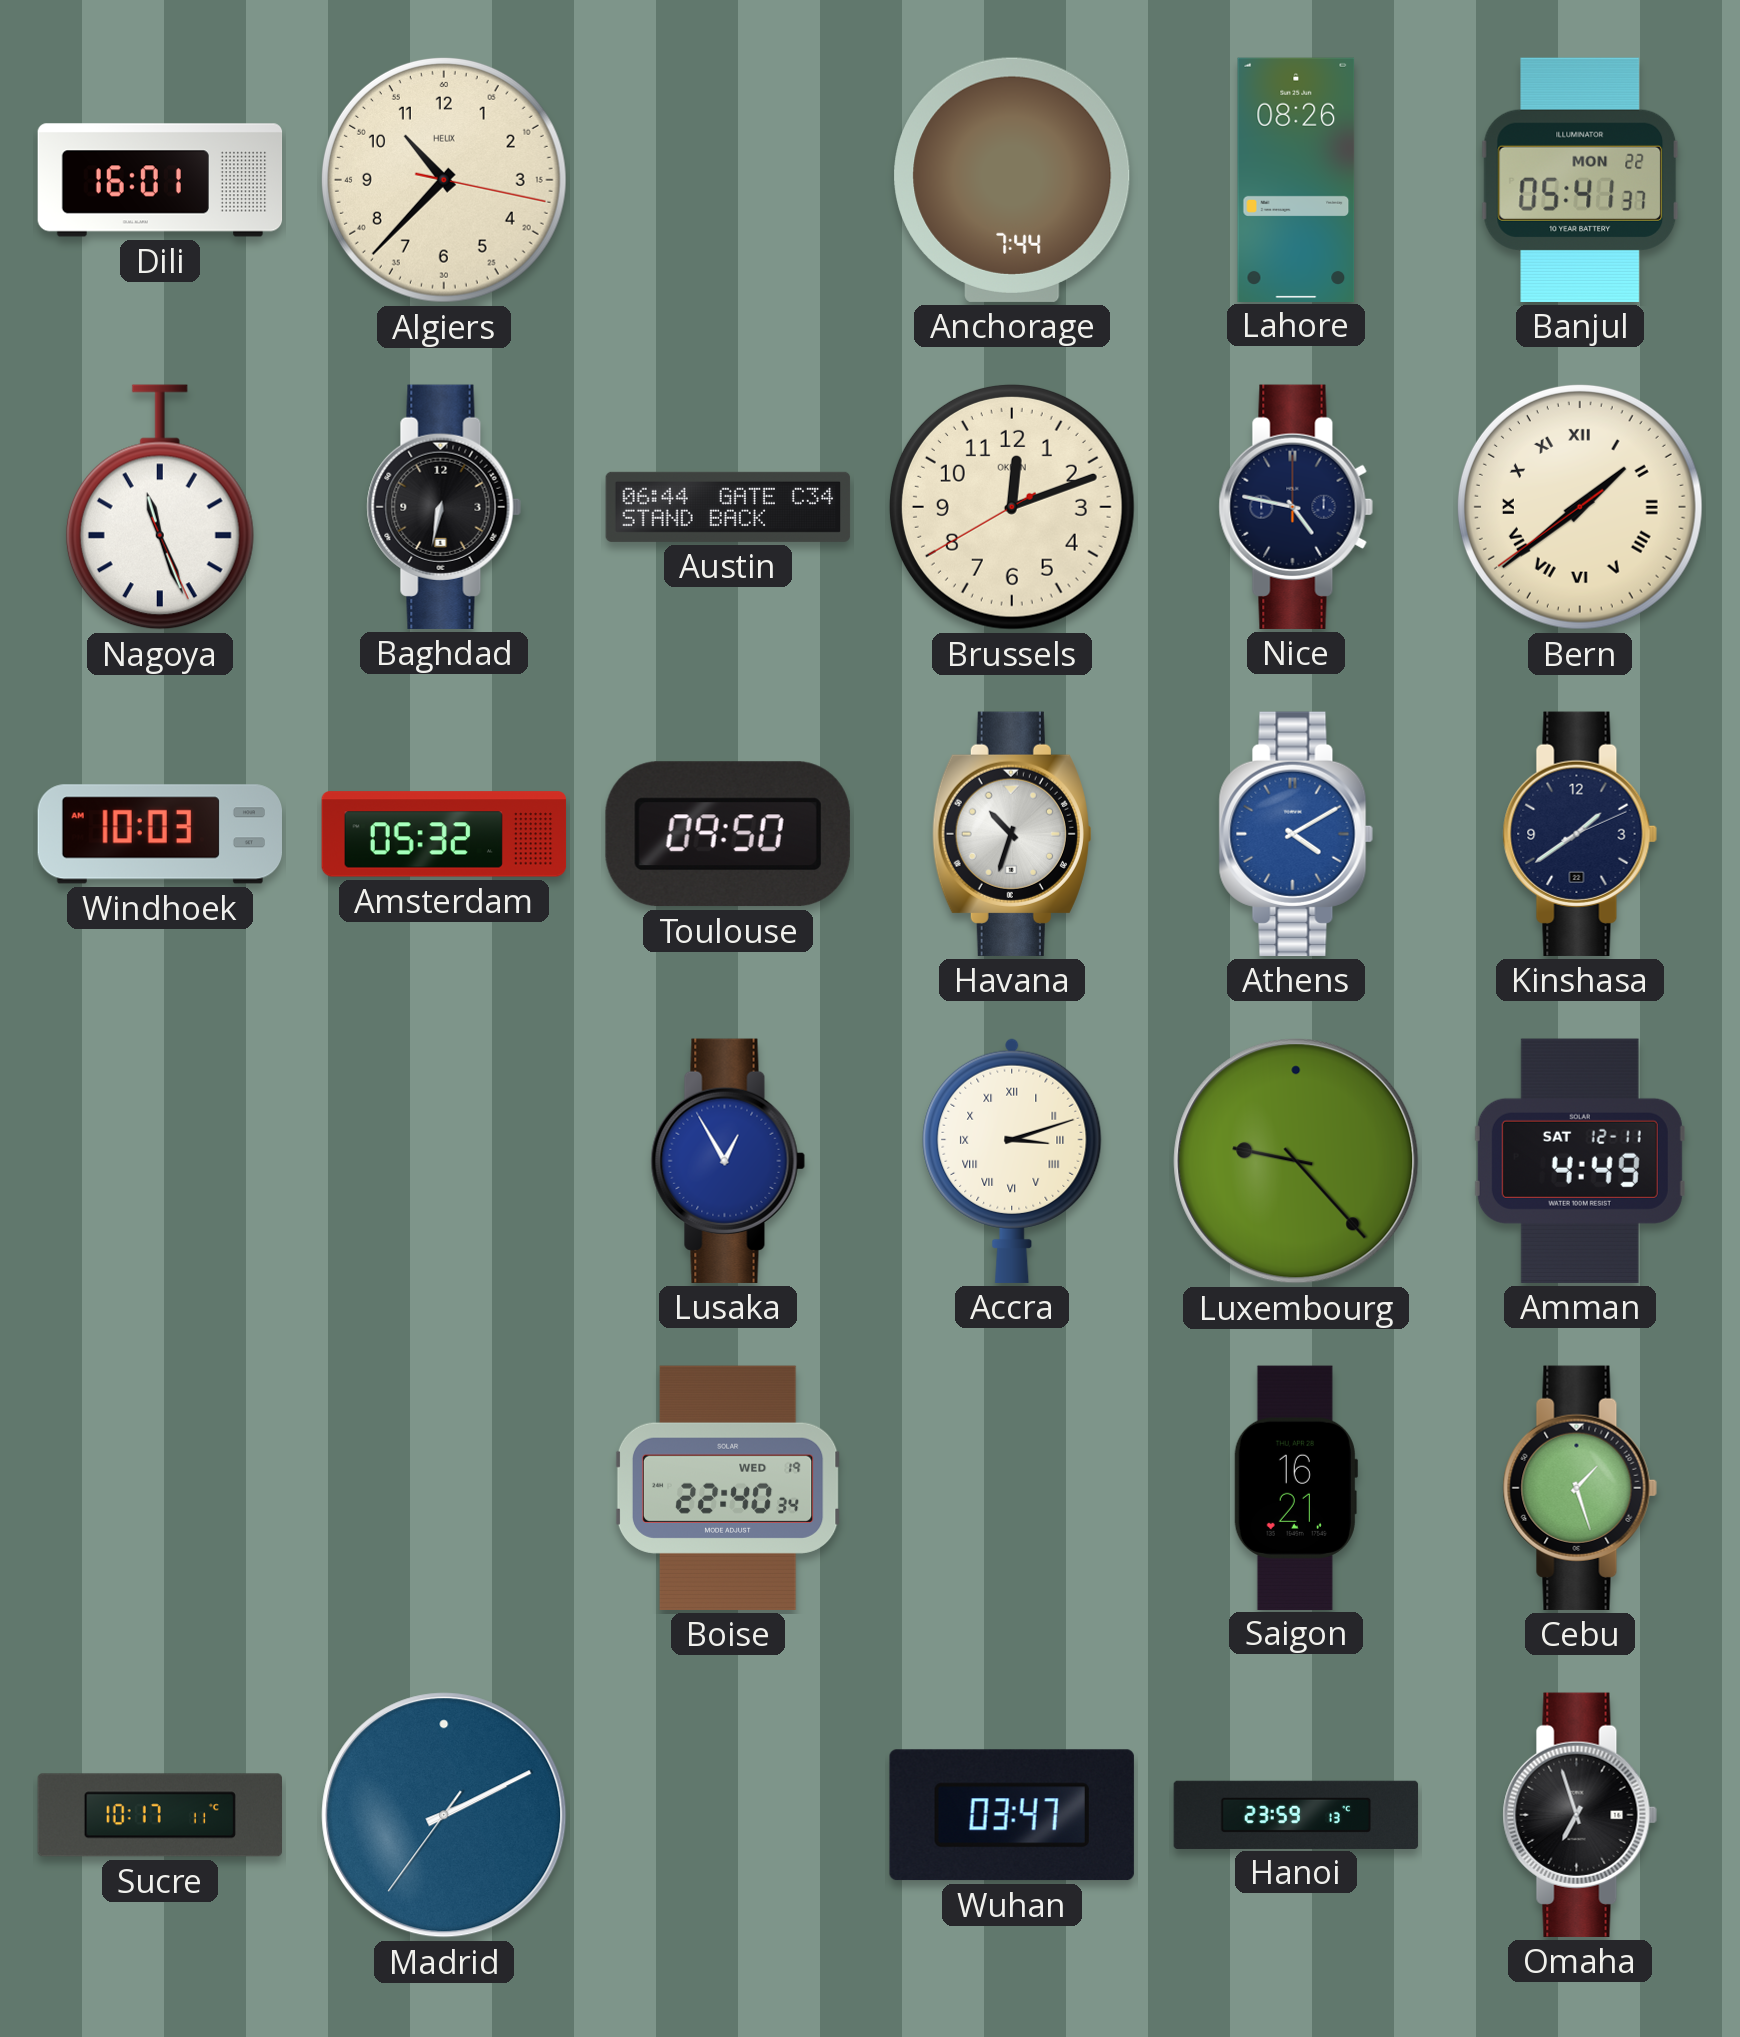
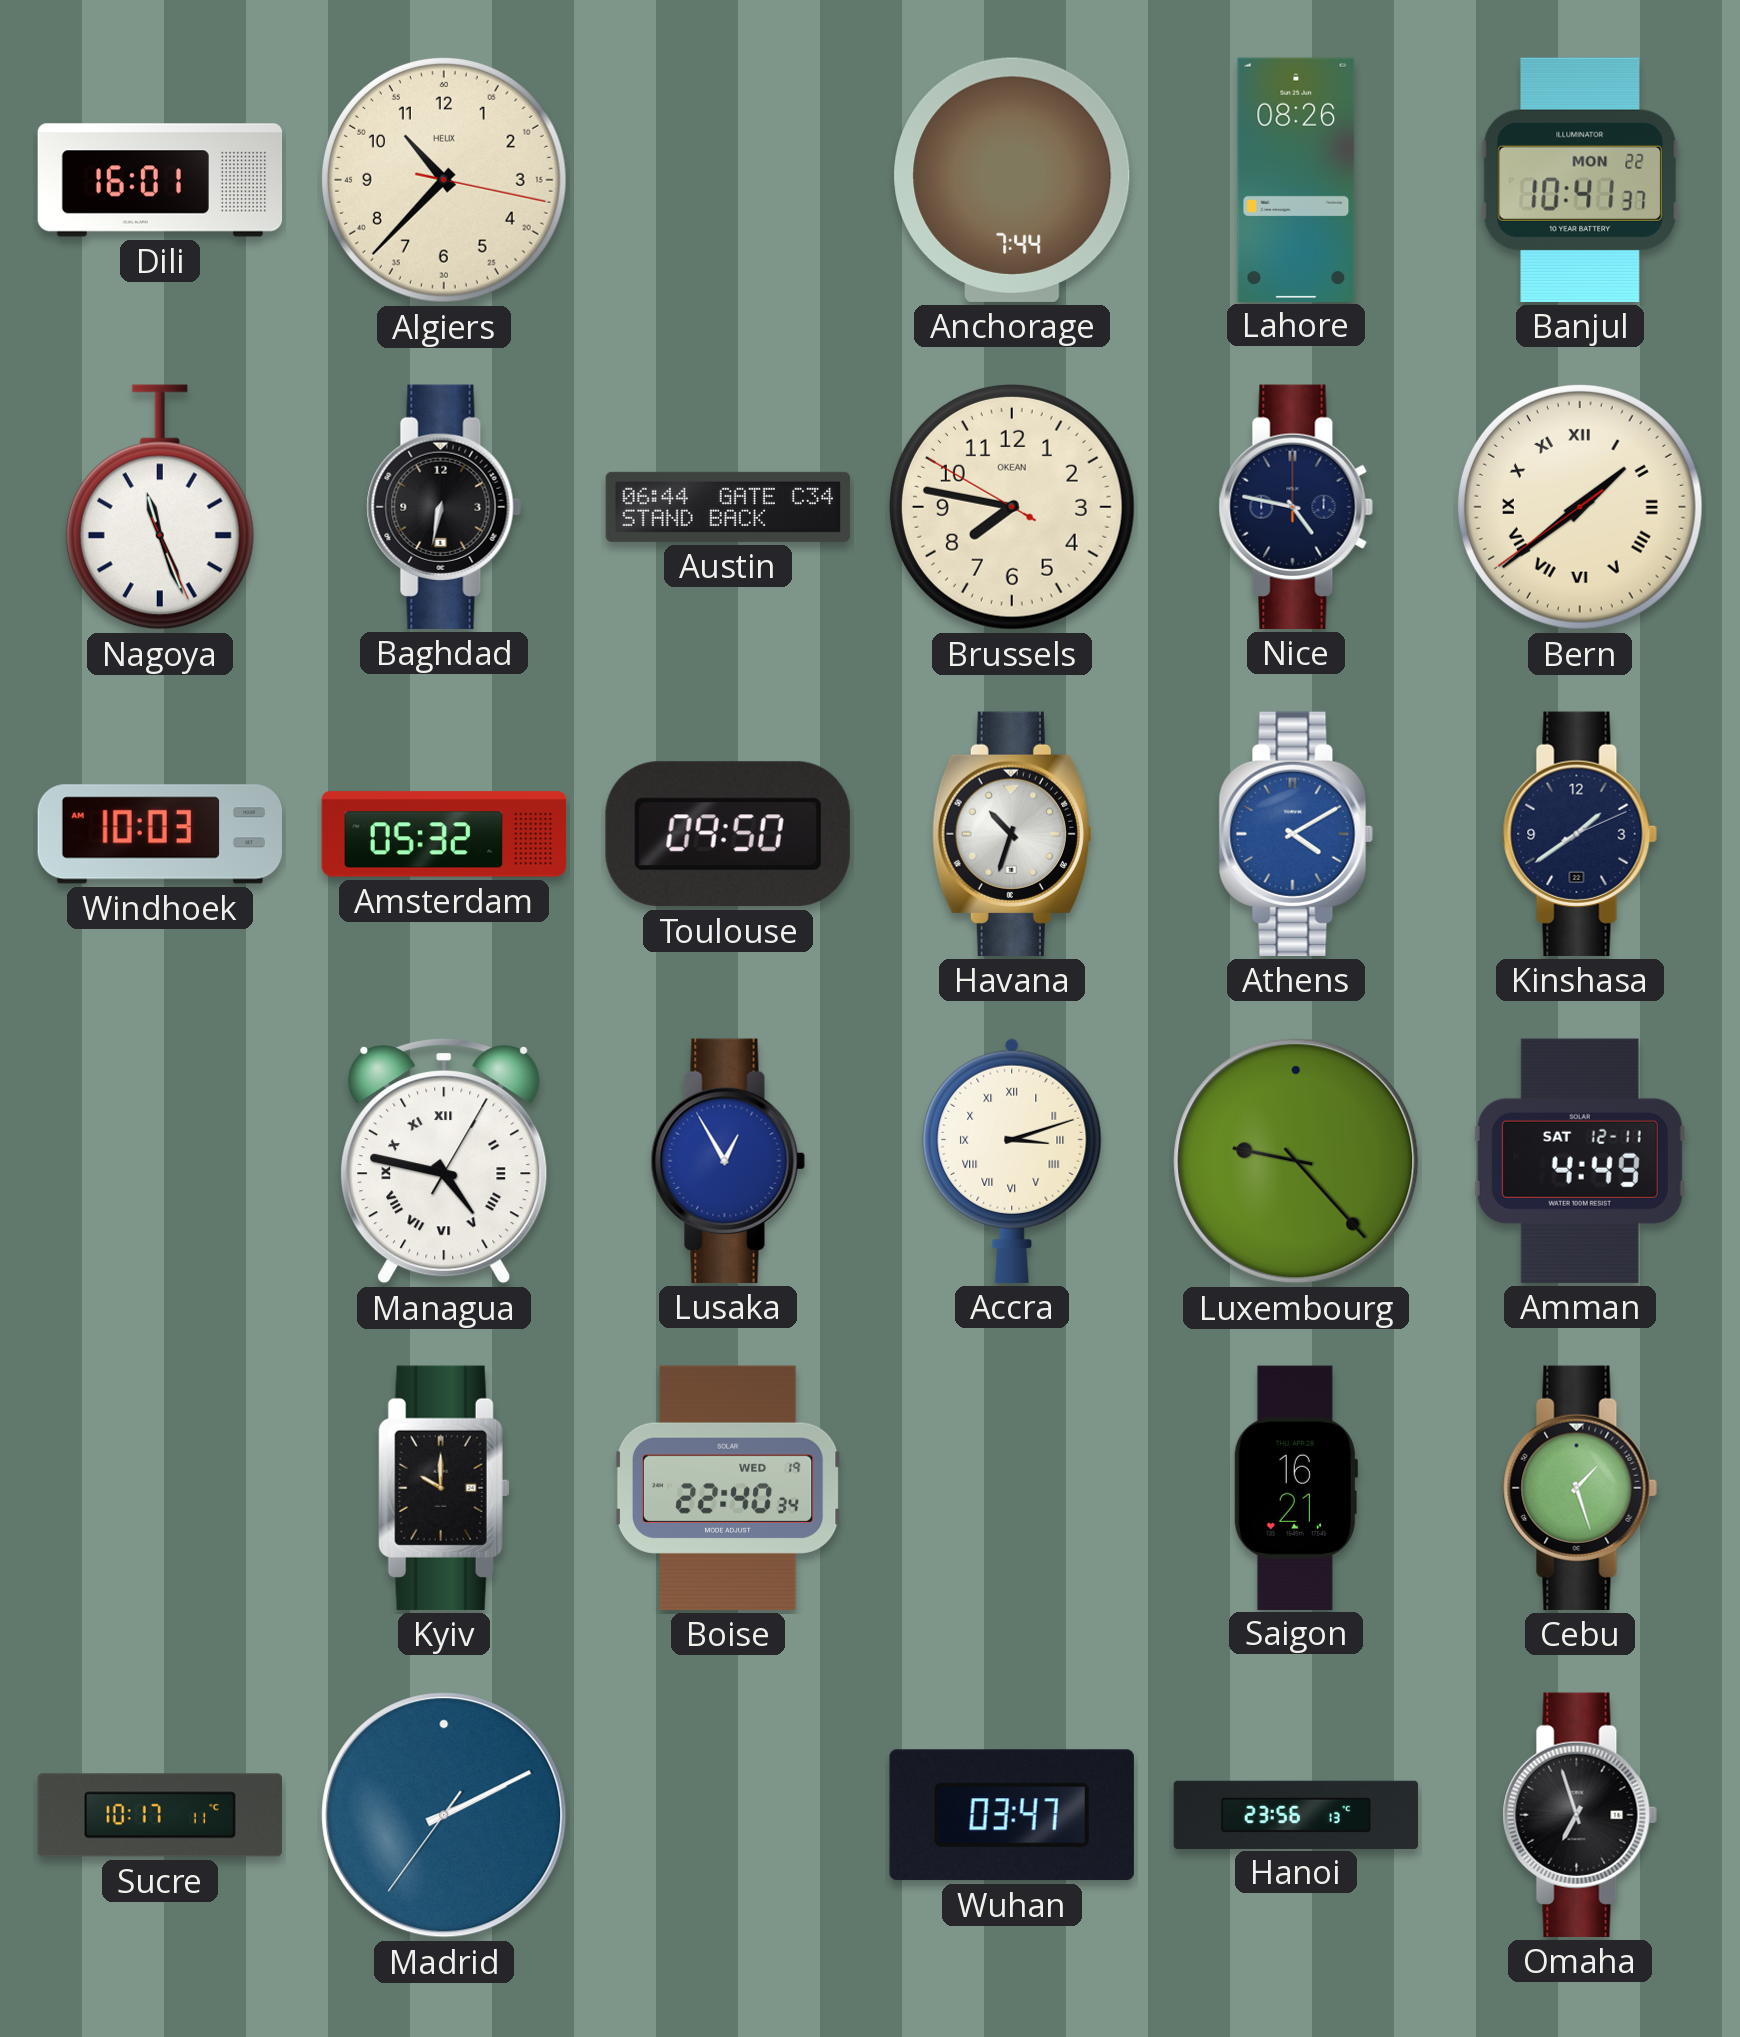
Banjul: 05:41 -> 10:41 (1580, 180)
Brussels: 12:11 -> 7:46 (1012, 507)
Managua: none -> 4:47 (444, 1161)
Kyiv: none -> 10:00 (444, 1488)
Hanoi: 23:59 -> 23:56 (1296, 1814)
